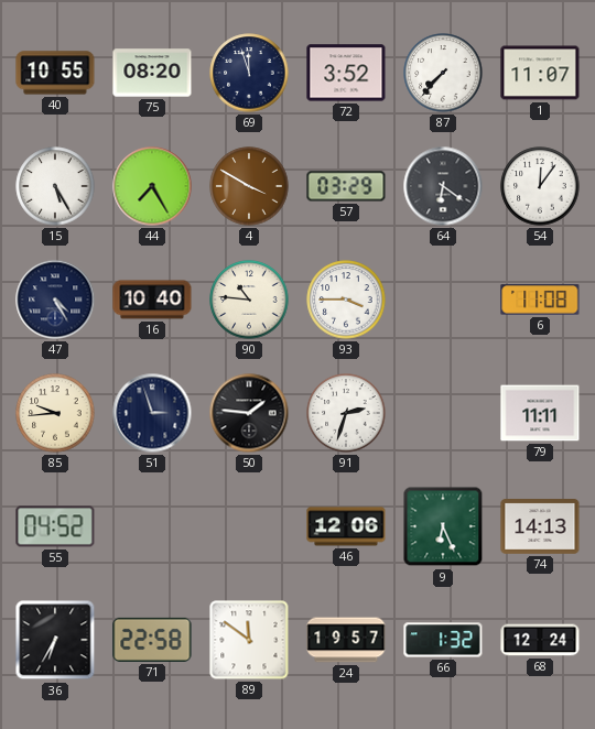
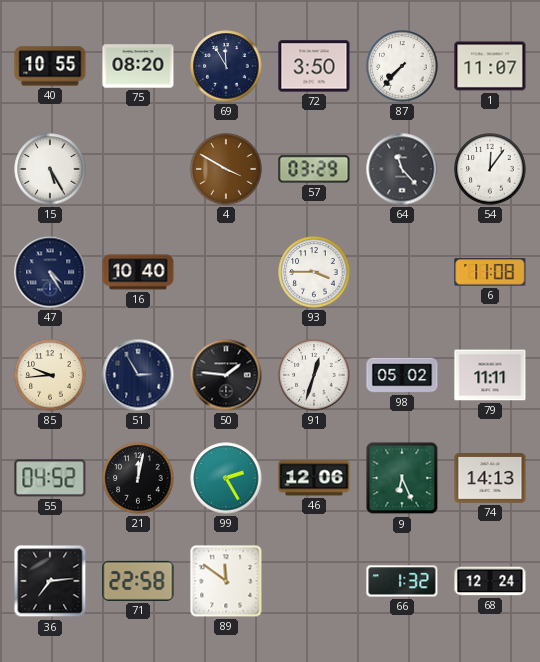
69: 11:57 -> 11:55 (226, 66)
72: 3:52 -> 3:50 (314, 66)
44: 7:25 -> none (152, 186)
64: 6:21 -> 11:23 (402, 169)
90: 10:46 -> none (249, 300)
51: 2:57 -> 2:55 (138, 375)
91: 2:33 -> 12:33 (314, 375)
98: none -> 05:02 (402, 375)
21: none -> 12:02 (138, 478)
99: none -> 2:25 (226, 478)
36: 6:35 -> 7:14 (50, 581)
24: 19:57 -> none (346, 640)
